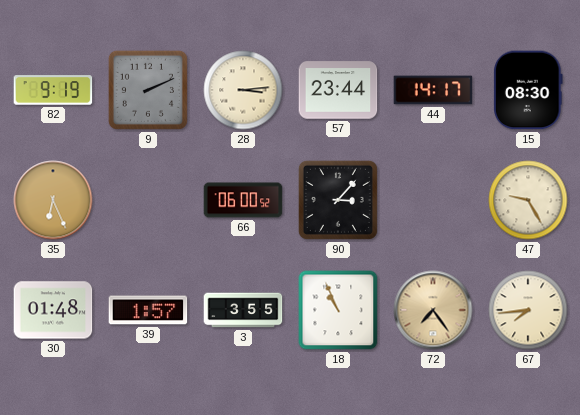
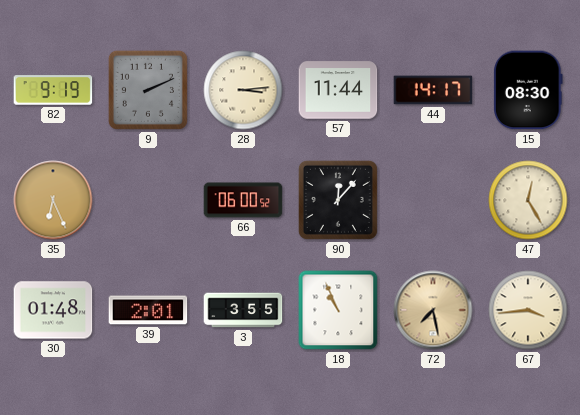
57: 23:44 -> 11:44 (338, 90)
90: 3:07 -> 12:07 (338, 200)
47: 9:25 -> 12:25 (528, 200)
39: 1:57 -> 2:01 (148, 310)
72: 7:24 -> 7:28 (433, 310)
67: 7:44 -> 3:44 (528, 310)
